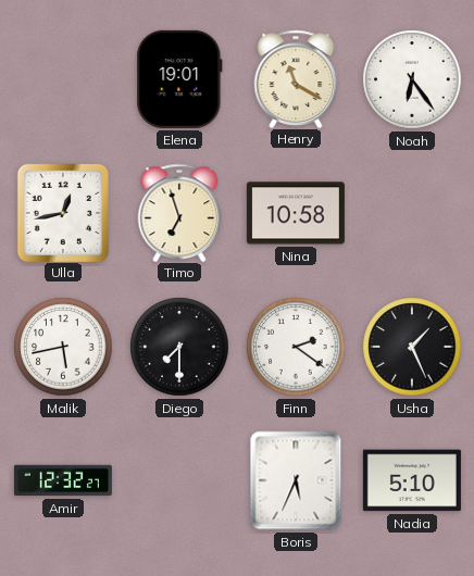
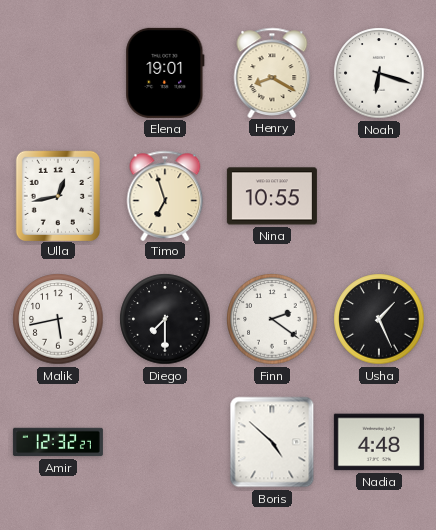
Henry: 11:20 -> 8:20 (272, 72)
Noah: 6:24 -> 6:18 (379, 73)
Nina: 10:58 -> 10:55 (272, 196)
Boris: 5:34 -> 4:52 (272, 442)
Nadia: 5:10 -> 4:48 (379, 442)
